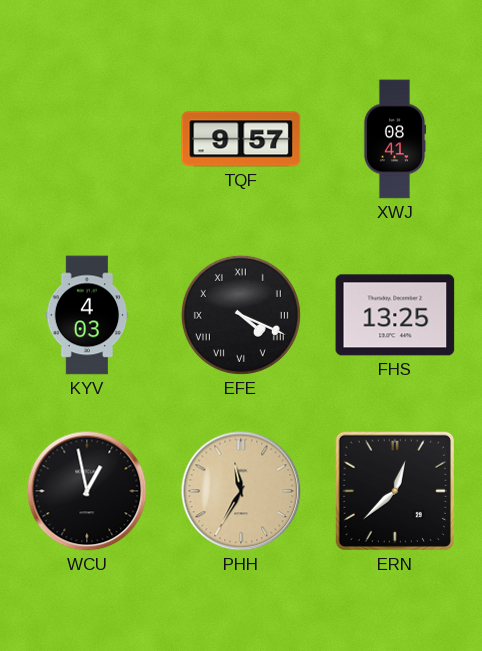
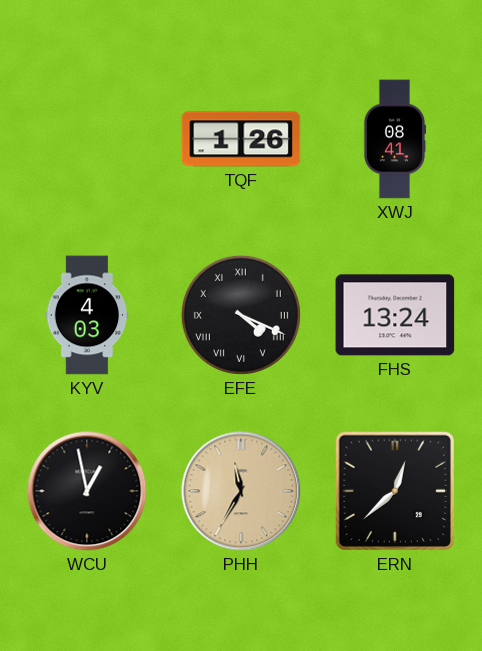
TQF: 9:57 -> 1:26 (241, 139)
FHS: 13:25 -> 13:24 (395, 315)
